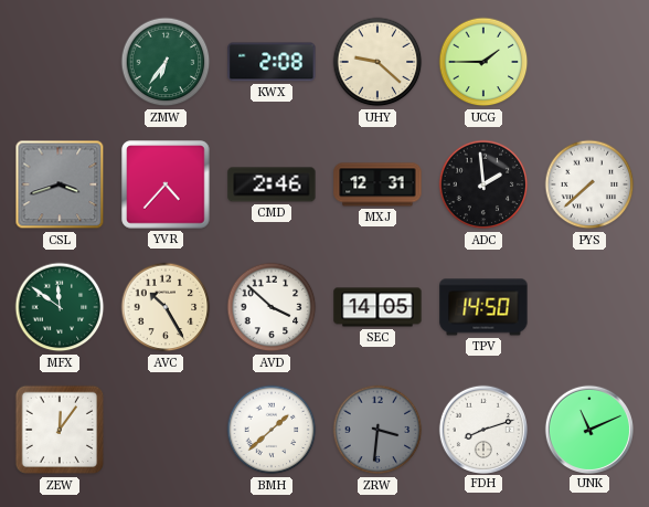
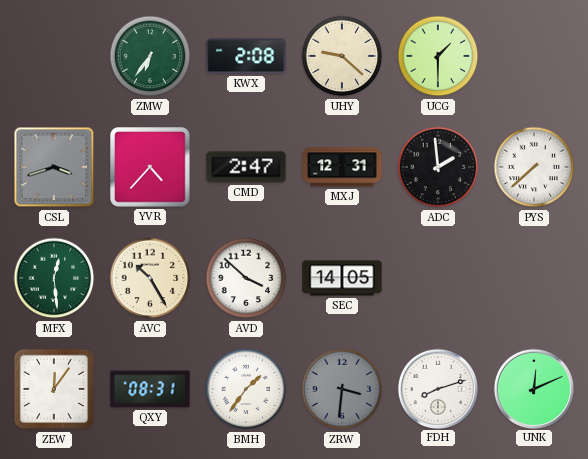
UCG: 1:45 -> 1:30 (438, 56)
CMD: 2:46 -> 2:47 (246, 167)
MFX: 11:51 -> 12:29 (54, 278)
TPV: 14:50 -> none (483, 307)
QXY: none -> 08:31 (150, 389)
BMH: 1:38 -> 1:36 (246, 389)
UNK: 11:11 -> 12:11 (533, 388)
